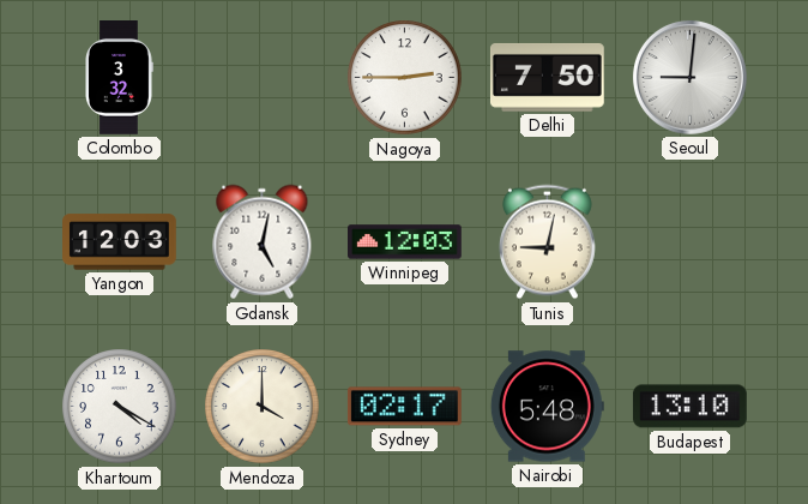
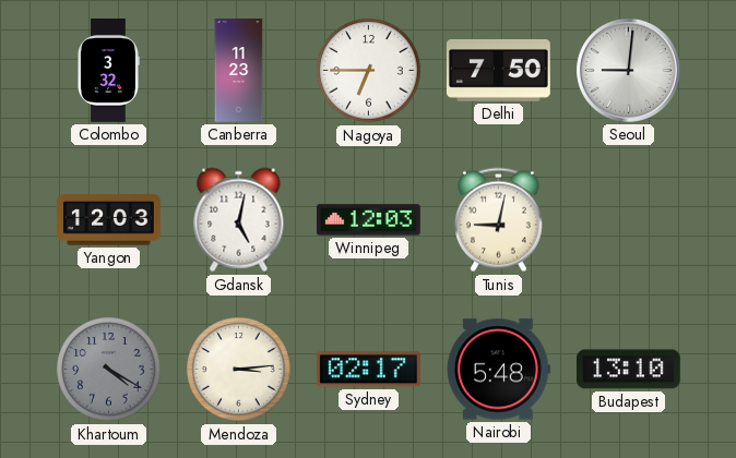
Canberra: none -> 11:23 (239, 71)
Nagoya: 2:45 -> 6:45 (369, 71)
Khartoum dial: white -> grey (109, 370)
Mendoza: 4:00 -> 3:14 (239, 370)
